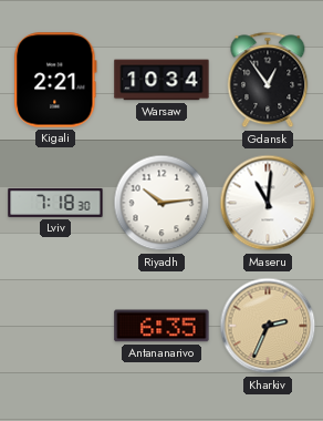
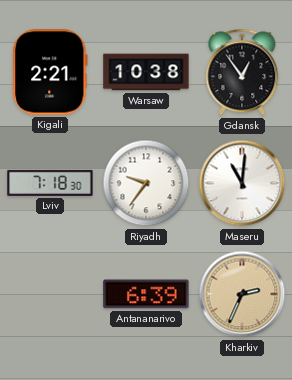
Warsaw: 10:34 -> 10:38 (146, 72)
Riyadh: 10:14 -> 9:36 (146, 183)
Antananarivo: 6:35 -> 6:39 (146, 294)
